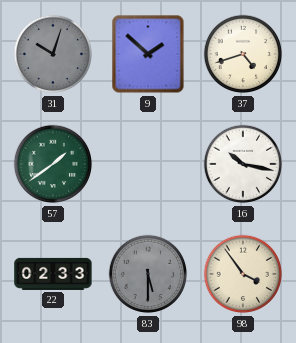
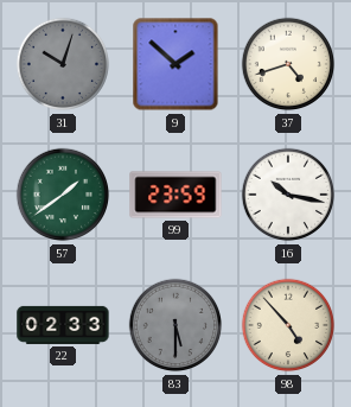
99: none -> 23:59 (175, 195)
98: 3:54 -> 4:53 (288, 325)
